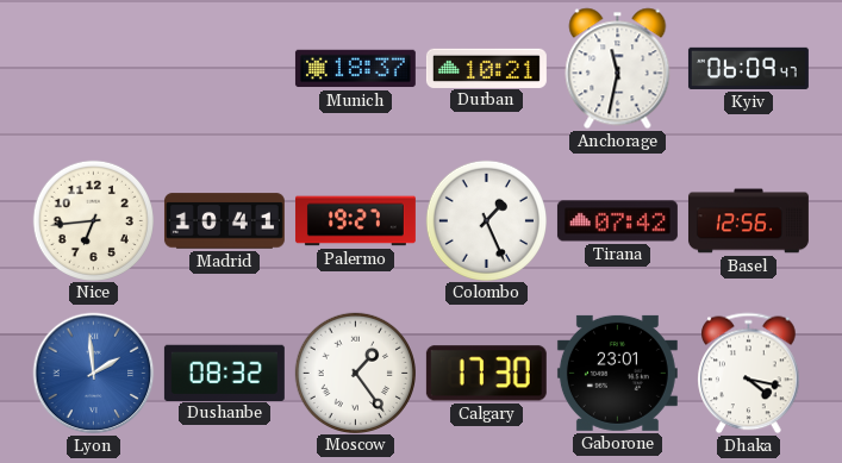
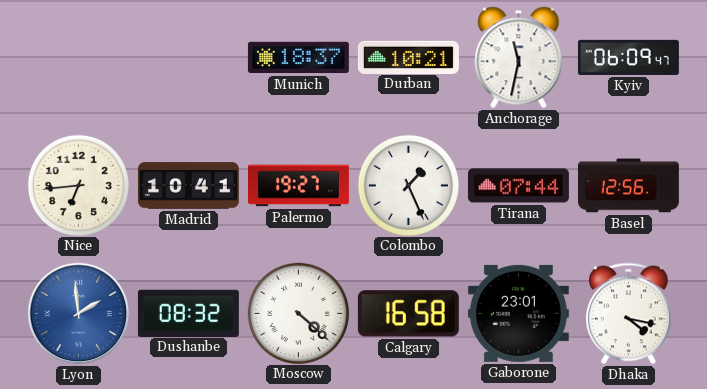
Tirana: 07:42 -> 07:44 (518, 186)
Moscow: 1:24 -> 4:22 (298, 313)
Calgary: 17:30 -> 16:58 (408, 314)
